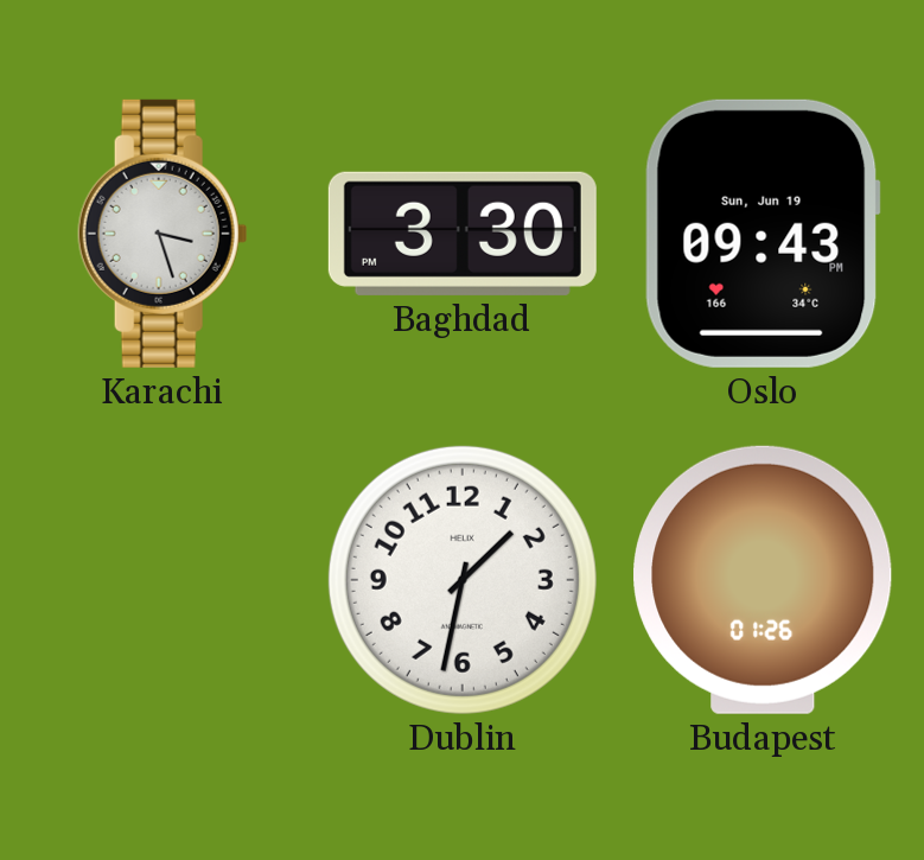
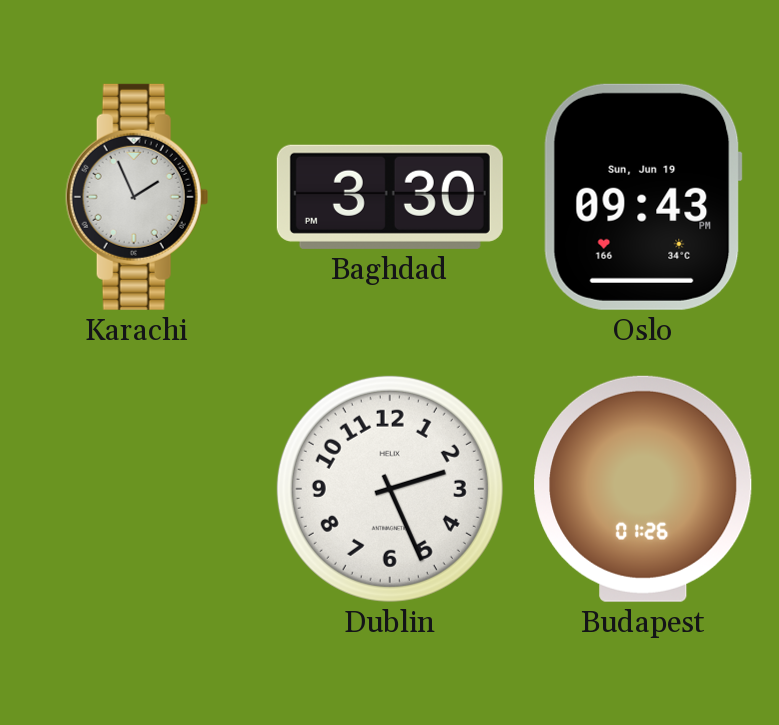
Karachi: 3:27 -> 1:56 (137, 197)
Dublin: 1:32 -> 2:26 (390, 489)
